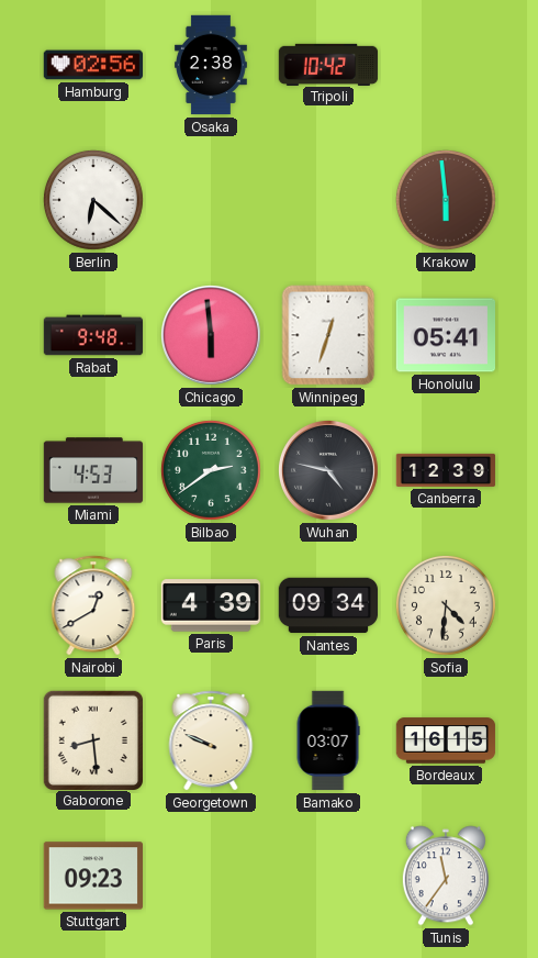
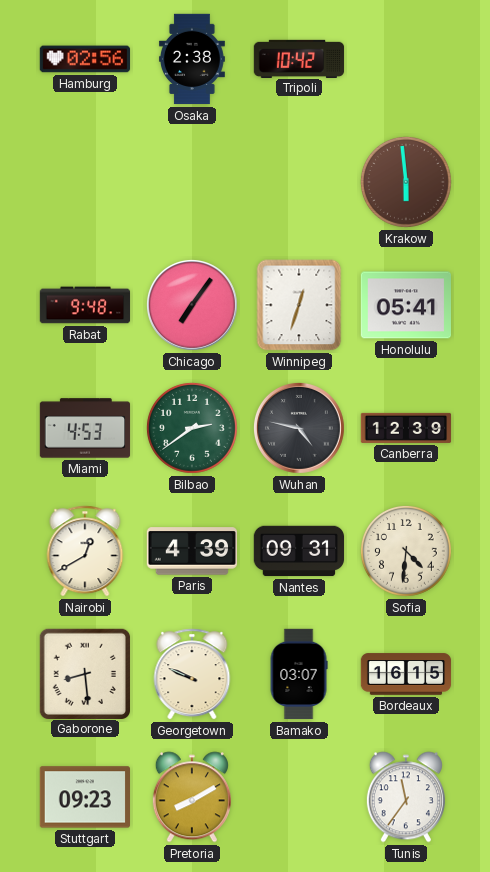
Berlin: 6:22 -> none (94, 201)
Chicago: 5:59 -> 7:06 (192, 305)
Nantes: 09:34 -> 09:31 (299, 551)
Pretoria: none -> 8:10 (192, 797)
